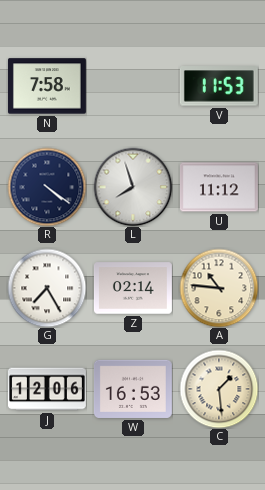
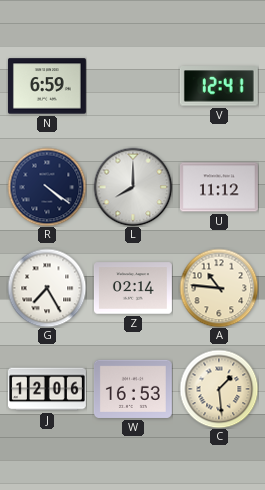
N: 7:58 -> 6:59 (47, 86)
V: 11:53 -> 12:41 (219, 86)
L: 7:57 -> 8:00 (133, 187)
